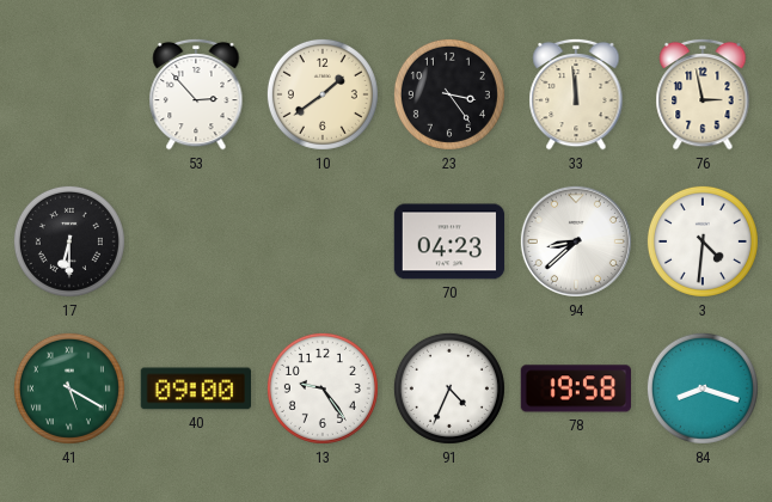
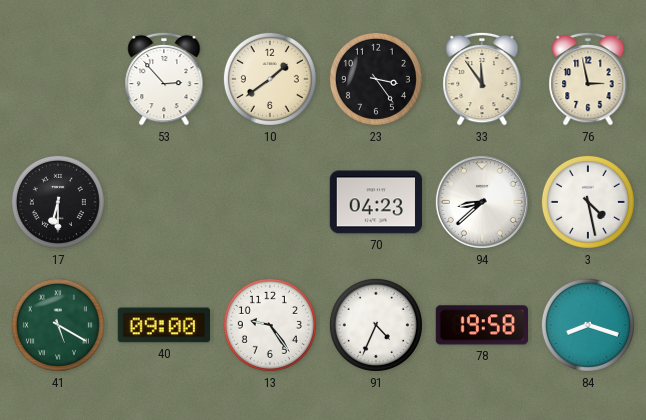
33: 11:59 -> 11:54 (482, 79)
3: 4:31 -> 4:28 (588, 202)
